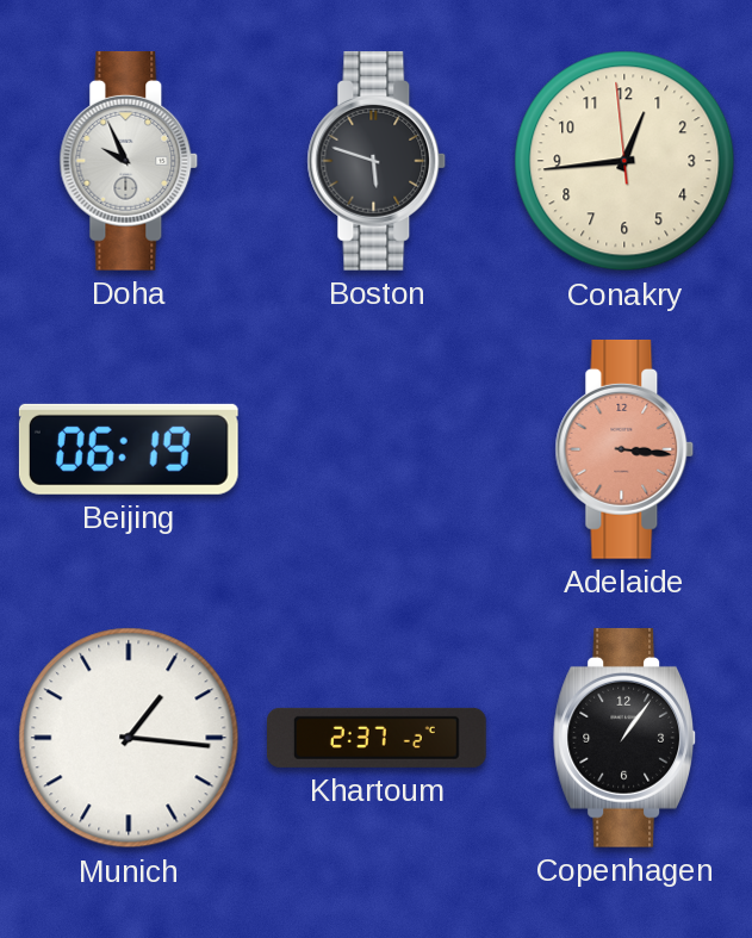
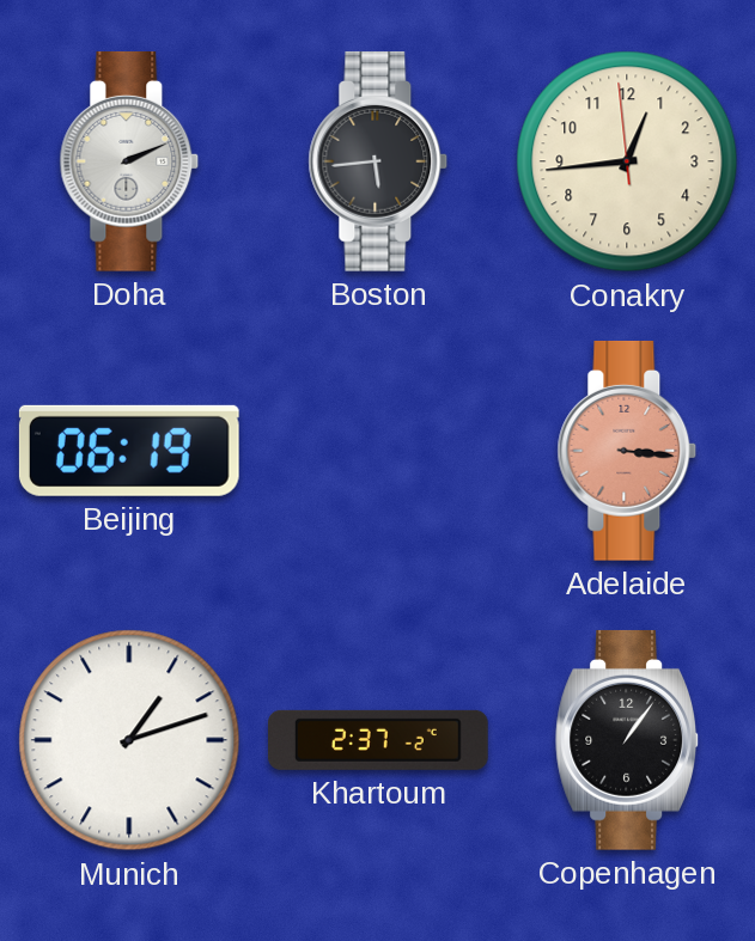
Doha: 9:56 -> 2:11 (129, 161)
Boston: 5:48 -> 5:44 (378, 161)
Munich: 1:16 -> 1:12 (129, 740)
